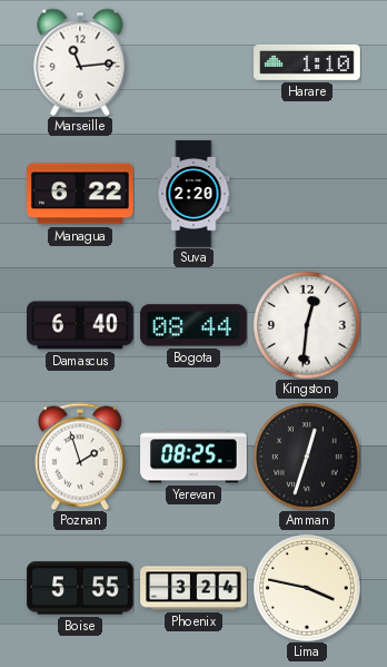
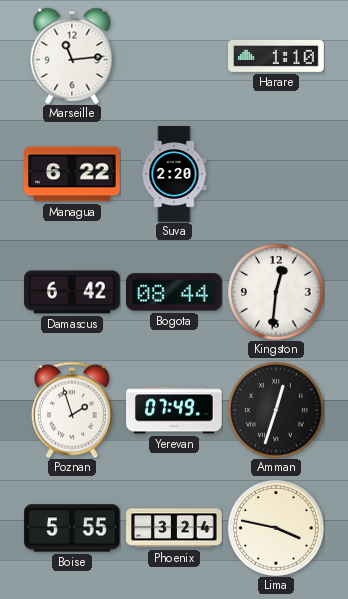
Damascus: 6:40 -> 6:42 (72, 292)
Yerevan: 08:25 -> 07:49 (174, 410)
